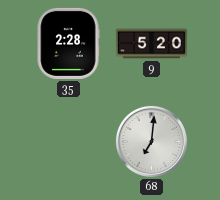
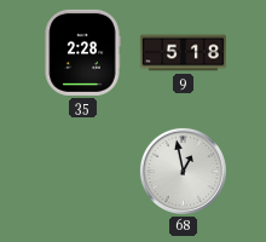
9: 5:20 -> 5:18 (183, 53)
68: 7:01 -> 12:58 (183, 171)
